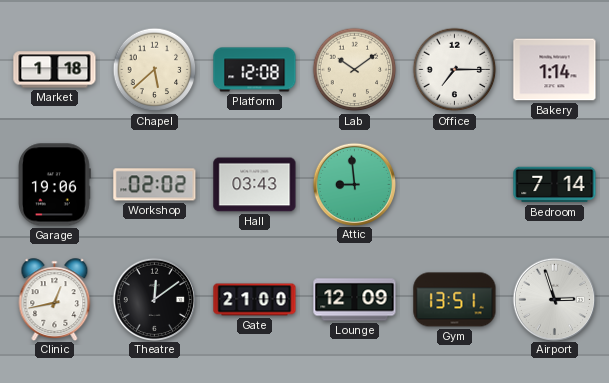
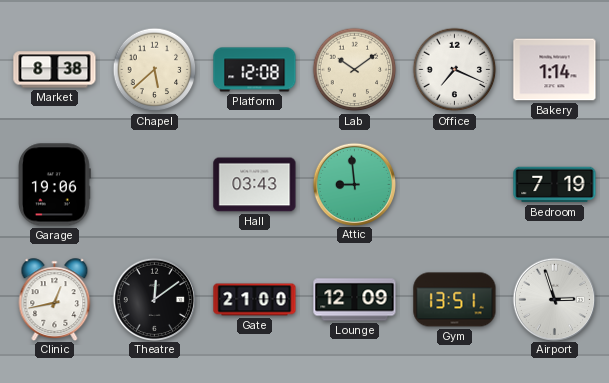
Market: 1:18 -> 8:38 (55, 70)
Office: 7:15 -> 7:19 (455, 70)
Workshop: 02:02 -> none (155, 185)
Bedroom: 7:14 -> 7:19 (555, 185)
